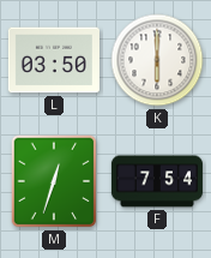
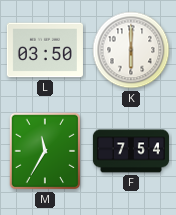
M: 12:33 -> 11:35 (45, 151)
